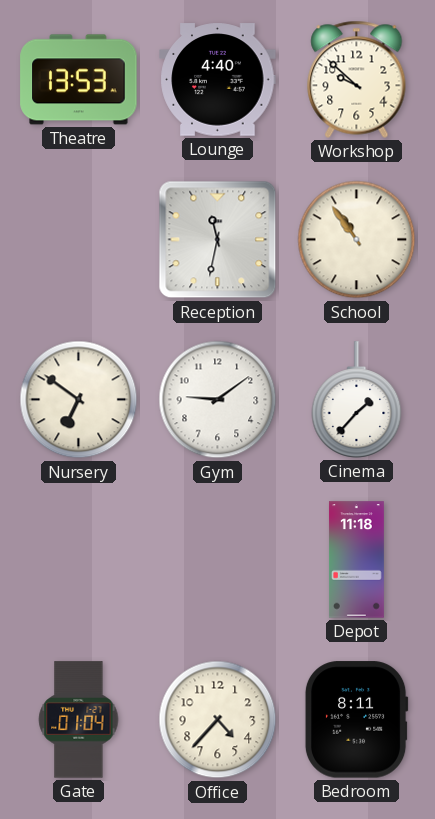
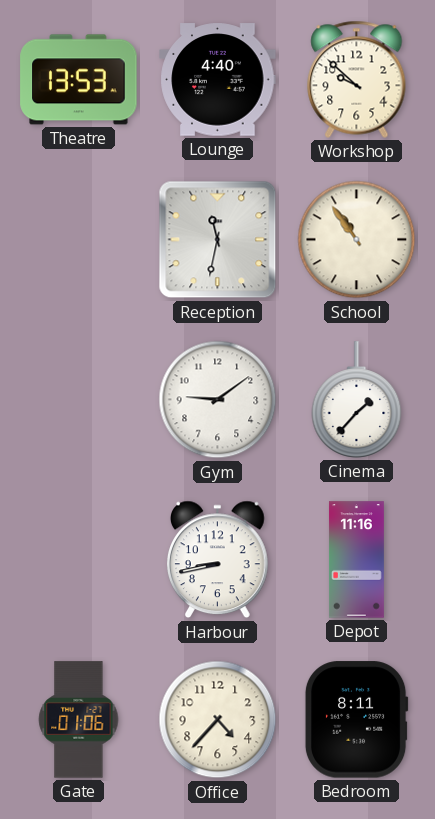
Nursery: 6:51 -> none (79, 400)
Harbour: none -> 8:43 (218, 560)
Depot: 11:18 -> 11:16 (356, 560)
Gate: 01:04 -> 01:06 (79, 720)
